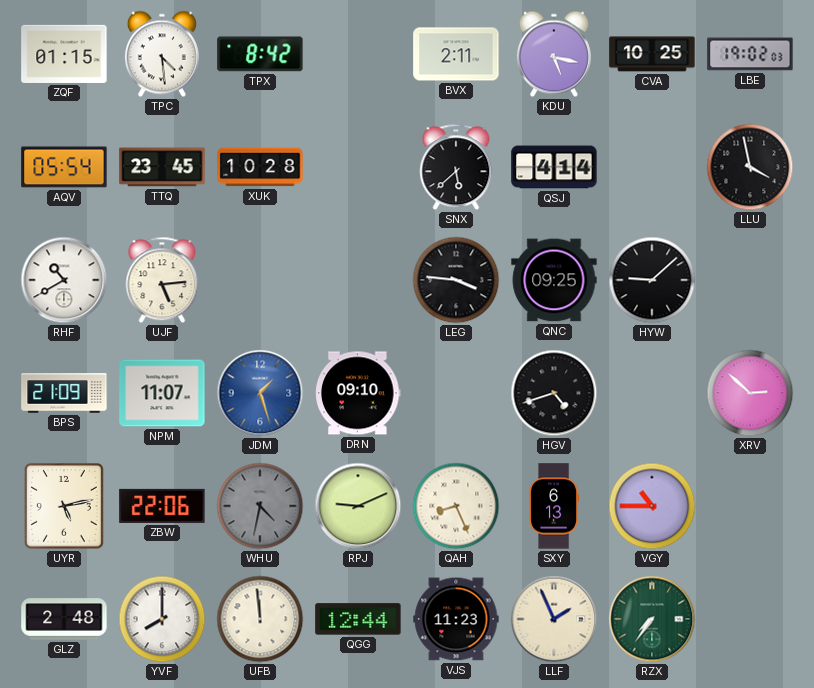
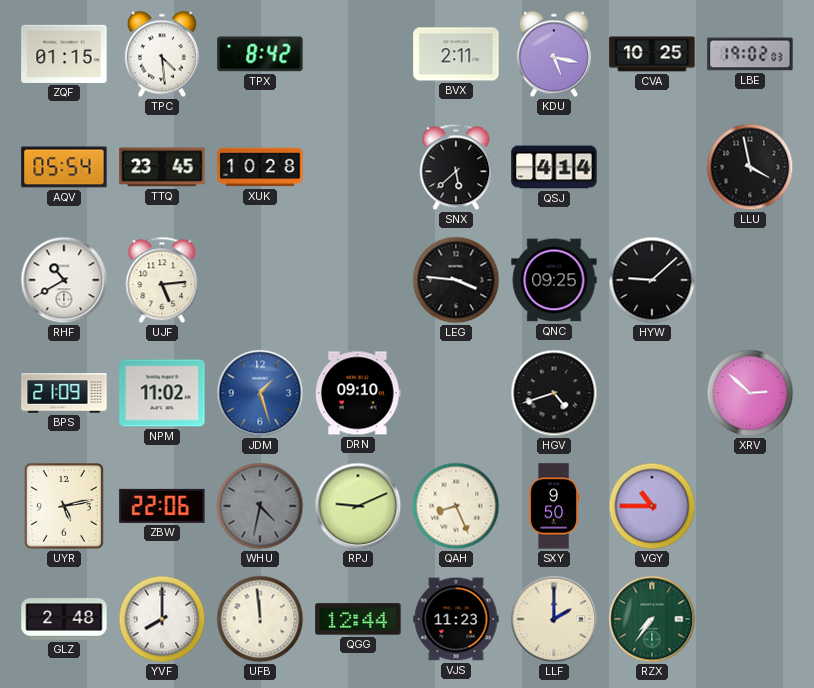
NPM: 11:07 -> 11:02 (162, 393)
SXY: 6:13 -> 9:50 (554, 506)
LLF: 1:56 -> 2:00 (554, 619)
